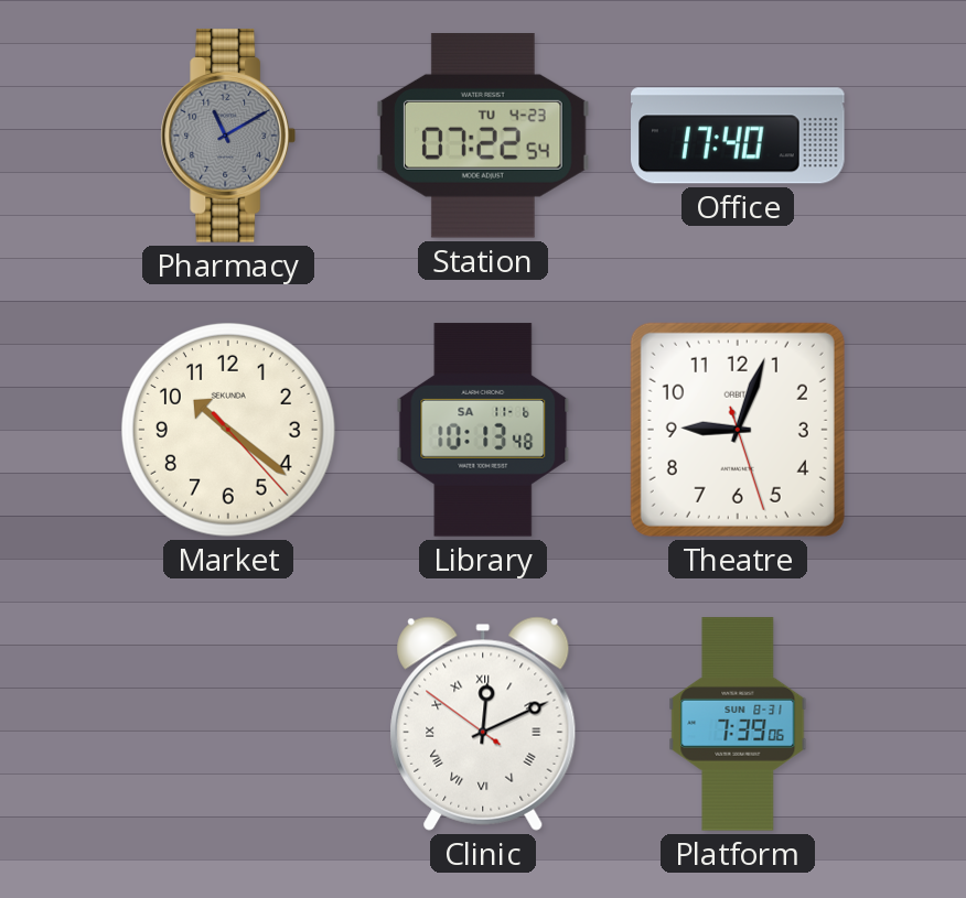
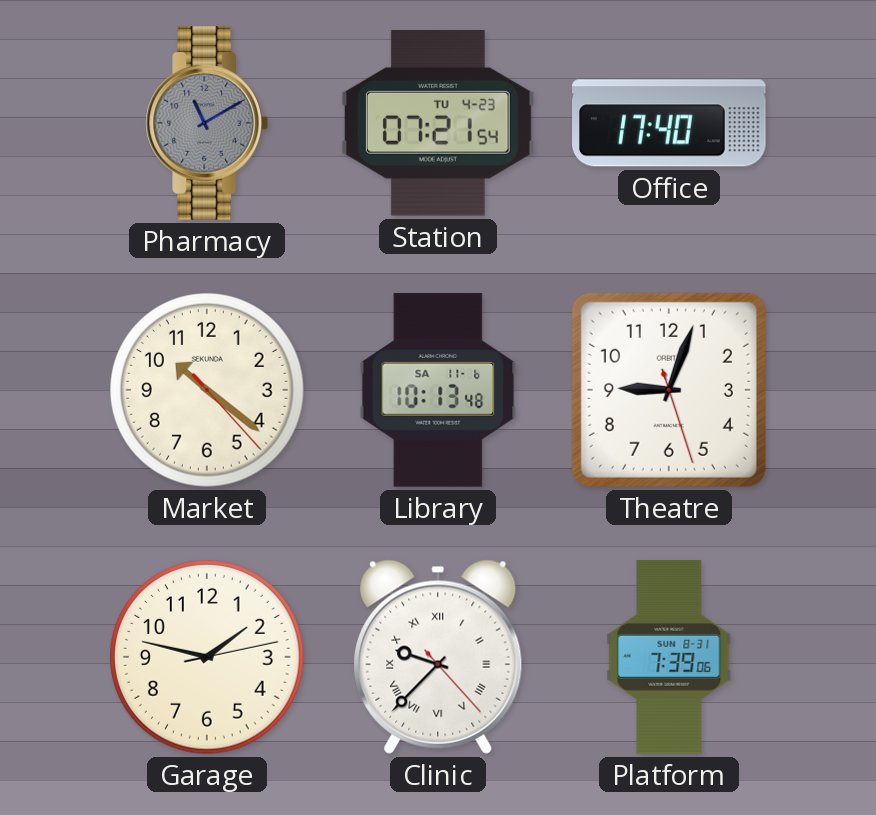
Station: 07:22 -> 07:21 (438, 124)
Garage: none -> 1:47 (207, 657)
Clinic: 12:10 -> 9:37 (438, 657)
